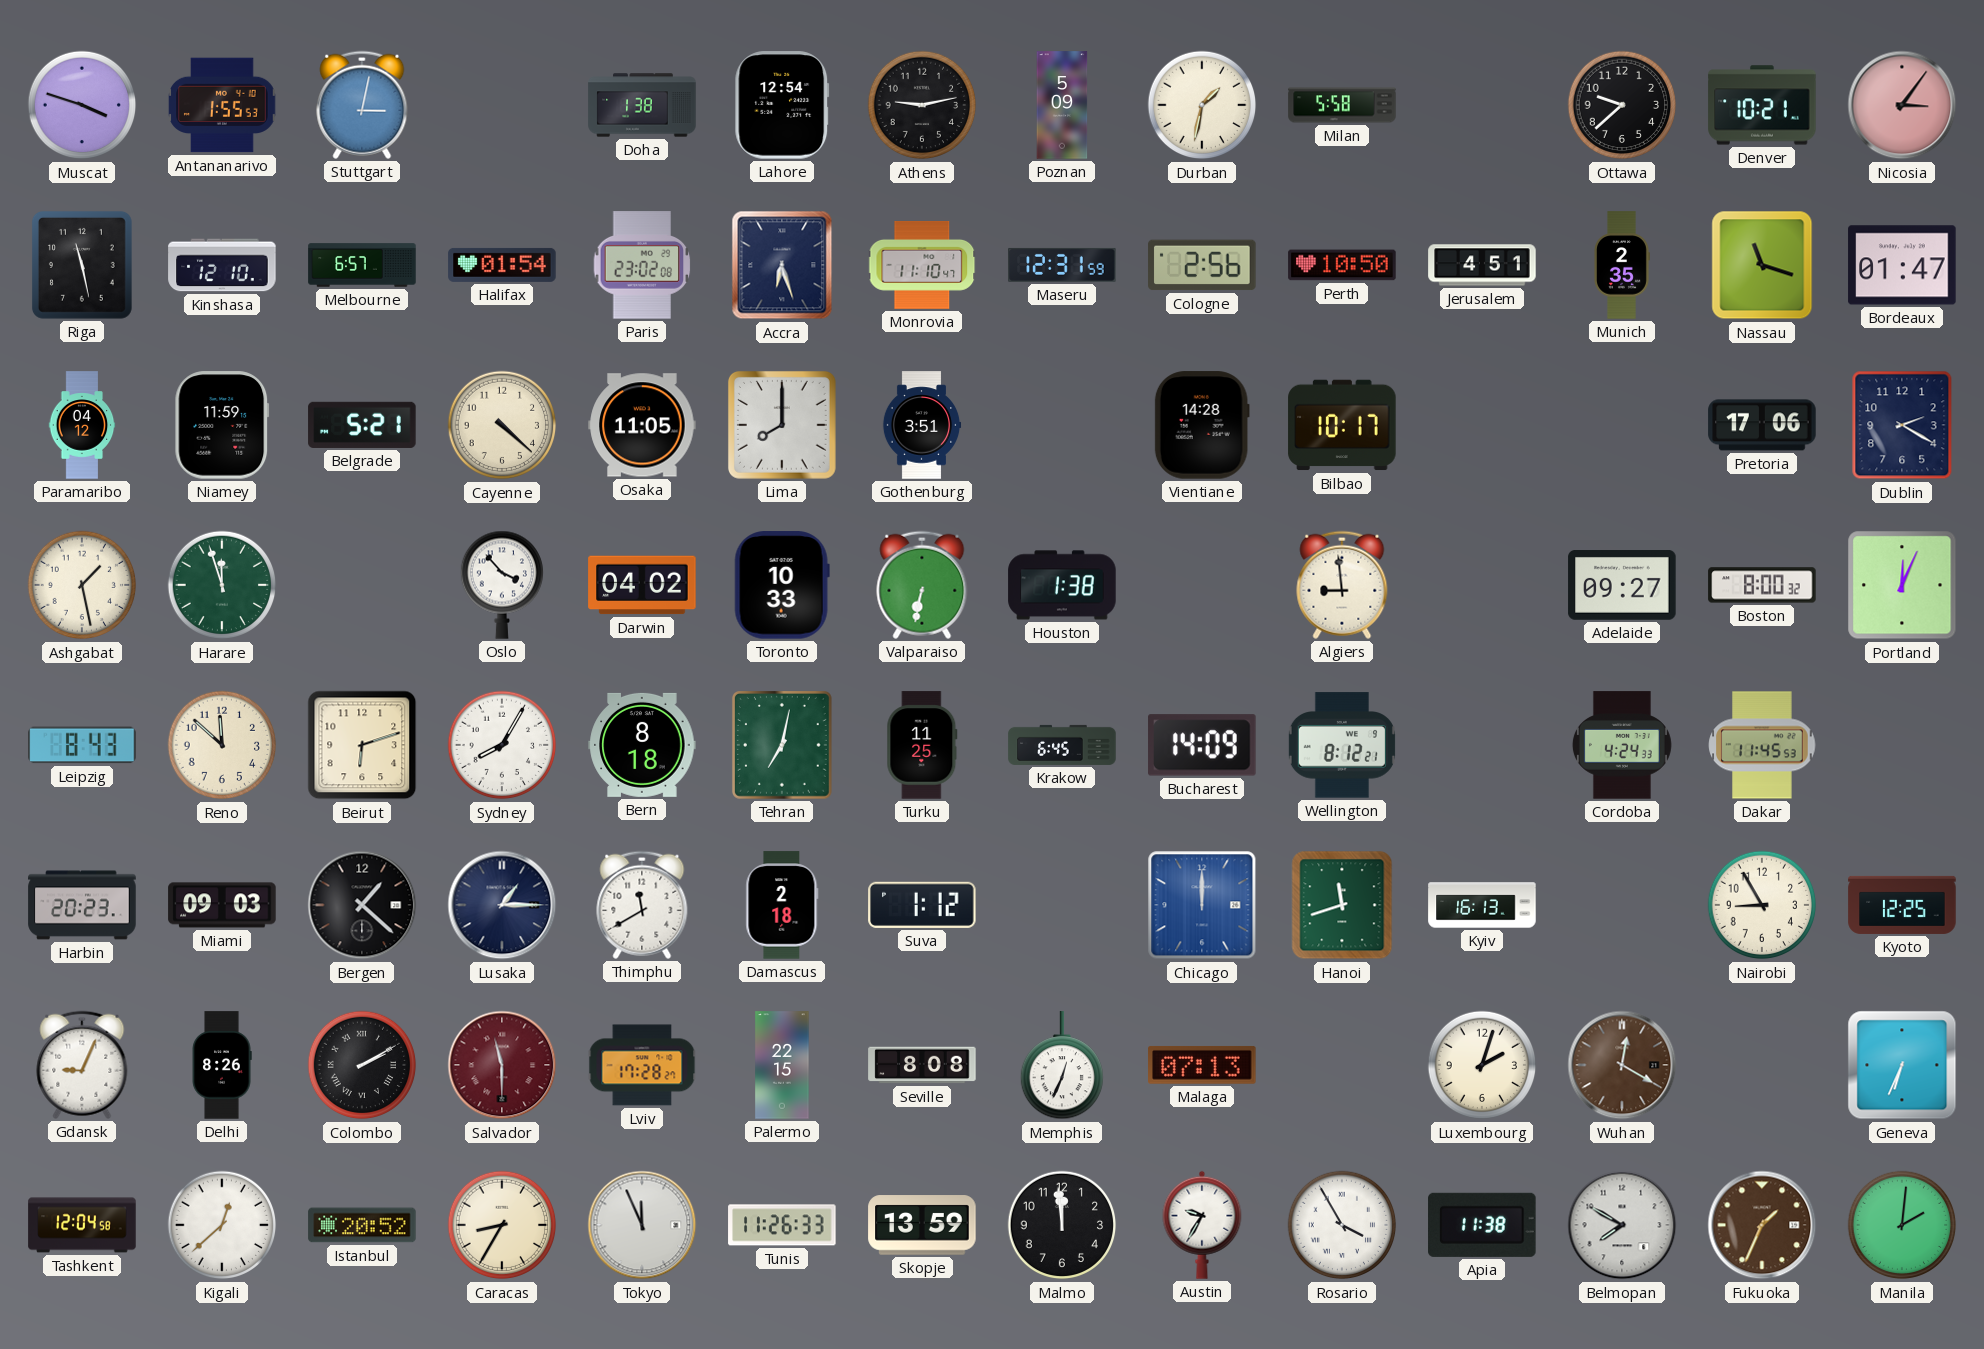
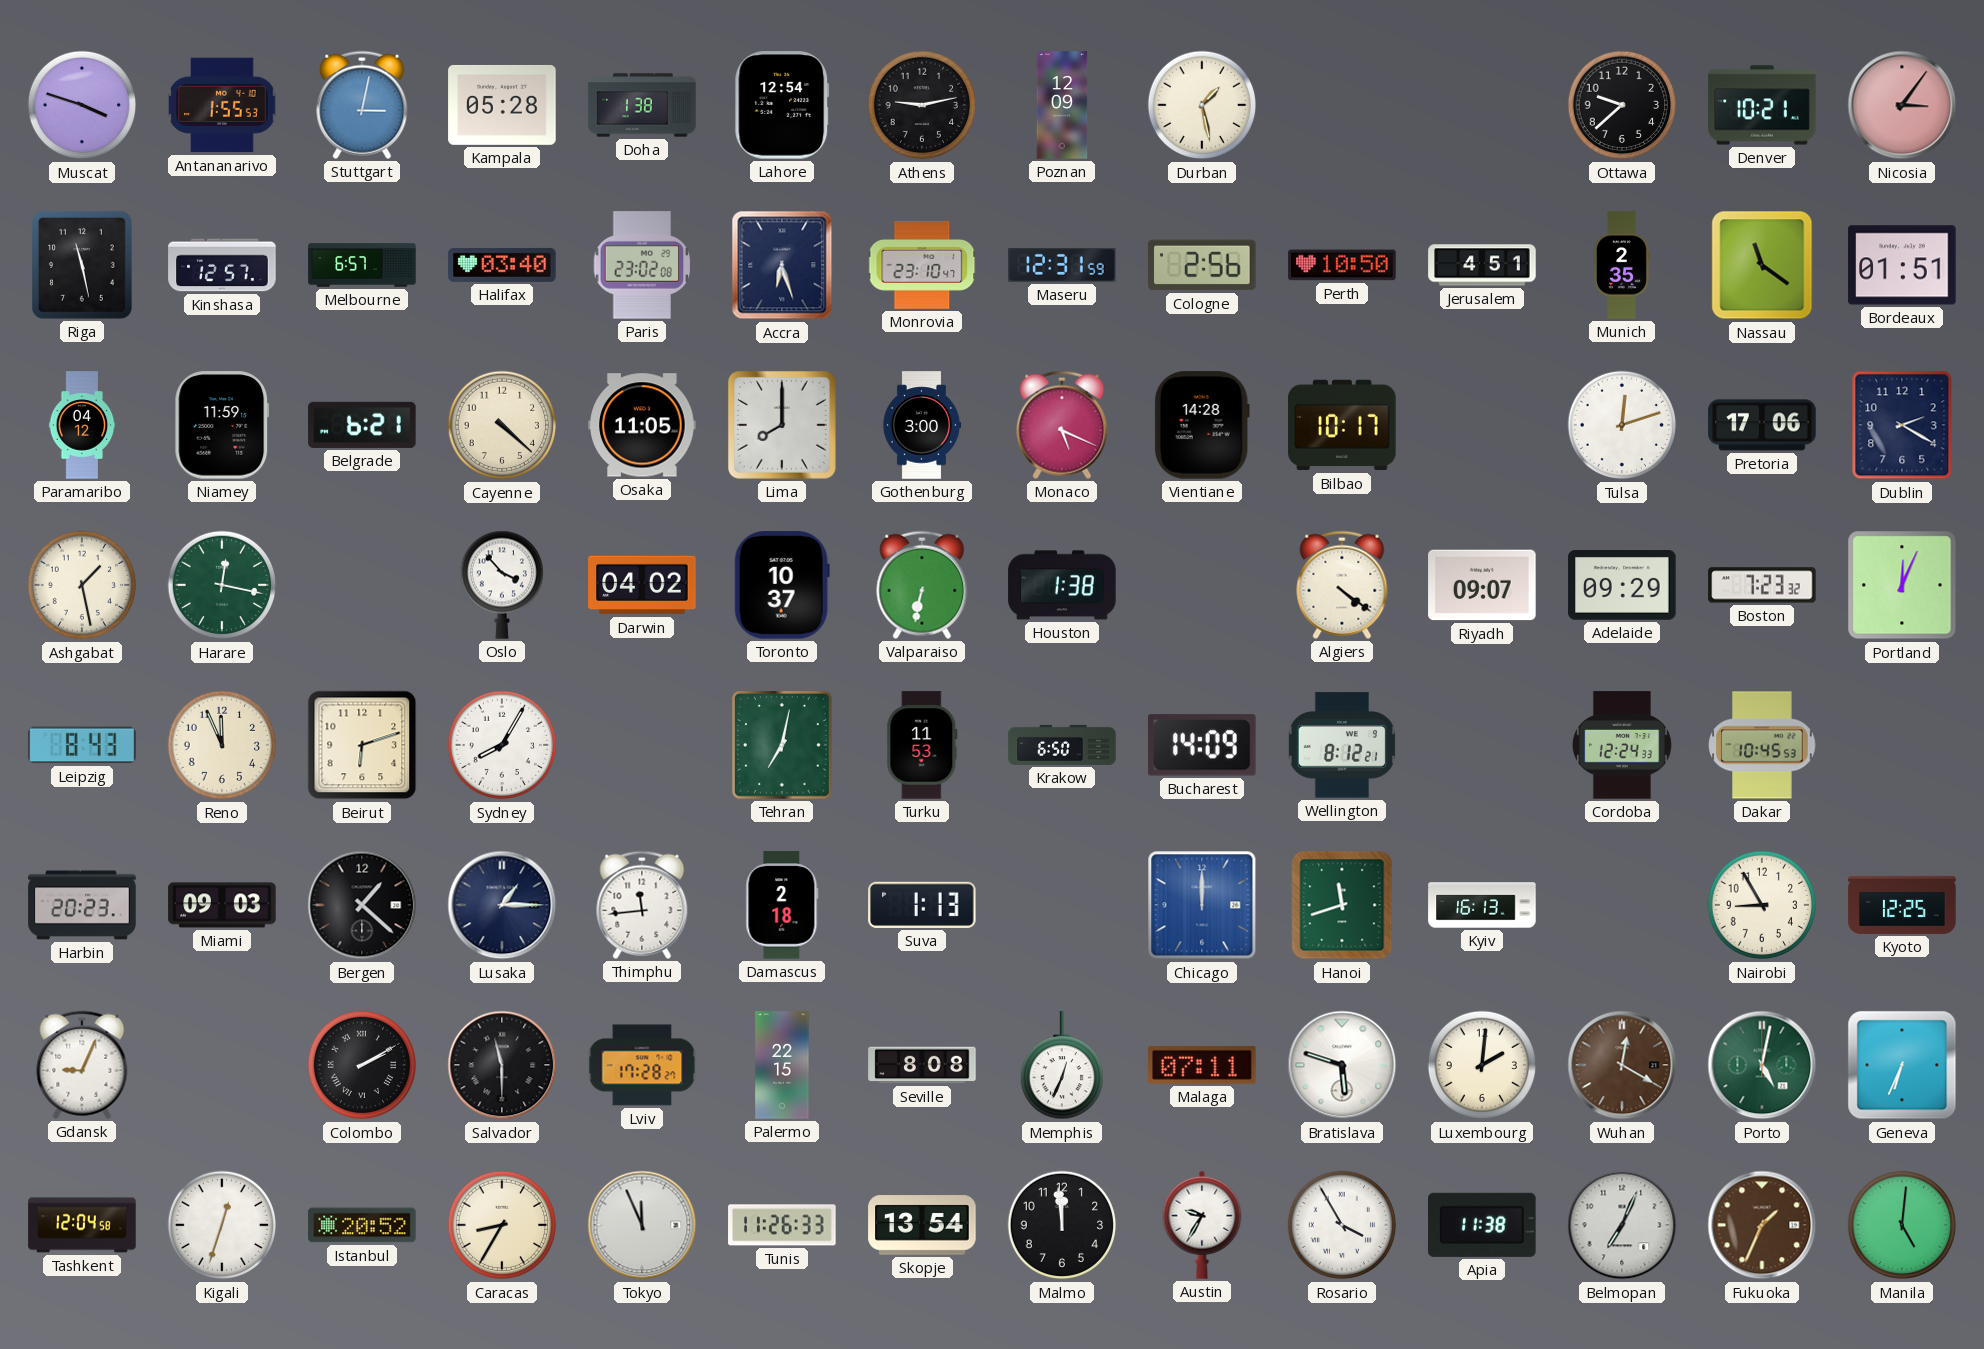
Kampala: none -> 05:28 (502, 105)
Poznan: 5:09 -> 12:09 (1062, 105)
Durban: 1:32 -> 1:28 (1202, 105)
Milan: 5:58 -> none (1342, 105)
Kinshasa: 12:10 -> 12:57 (222, 265)
Halifax: 01:54 -> 03:40 (502, 265)
Monrovia: 11:10 -> 23:10 (922, 265)
Nassau: 11:18 -> 11:21 (1762, 265)
Bordeaux: 01:47 -> 01:51 (1902, 265)
Belgrade: 5:21 -> 6:21 (362, 425)
Gothenburg: 3:51 -> 3:00 (922, 425)
Monaco: none -> 5:19 (1062, 425)
Tulsa: none -> 12:12 (1622, 425)
Harare: 11:57 -> 12:17 (222, 585)
Toronto: 10:33 -> 10:37 (782, 585)
Algiers: 8:59 -> 4:21 (1342, 585)
Riyadh: none -> 09:07 (1482, 585)
Adelaide: 09:27 -> 09:29 (1622, 586)
Boston: 8:00 -> 7:23 (1762, 585)
Reno: 11:52 -> 11:56 (222, 745)
Bern: 8:18 -> none (642, 745)
Turku: 11:25 -> 11:53 (922, 745)
Krakow: 6:45 -> 6:50 (1062, 745)
Cordoba: 4:24 -> 12:24 (1622, 745)
Dakar: 11:45 -> 10:45 (1762, 745)
Thimphu: 11:40 -> 11:44 (642, 905)
Suva: 1:12 -> 1:13 (922, 905)
Delhi: 8:26 -> none (222, 1065)
Salvador dial: burgundy -> black (502, 1065)
Malaga: 07:13 -> 07:11 (1202, 1065)
Bratislava: none -> 5:48 (1342, 1065)
Luxembourg: 2:03 -> 2:01 (1482, 1065)
Porto: none -> 5:02 (1762, 1065)
Kigali: 12:38 -> 12:33 (222, 1225)
Skopje: 13:59 -> 13:54 (922, 1225)
Belmopan: 7:50 -> 7:04 (1622, 1225)
Manila: 2:01 -> 5:01 (1902, 1225)
